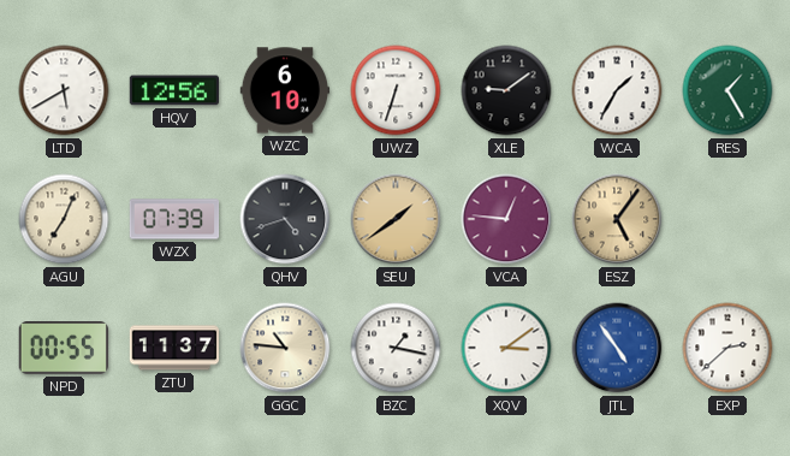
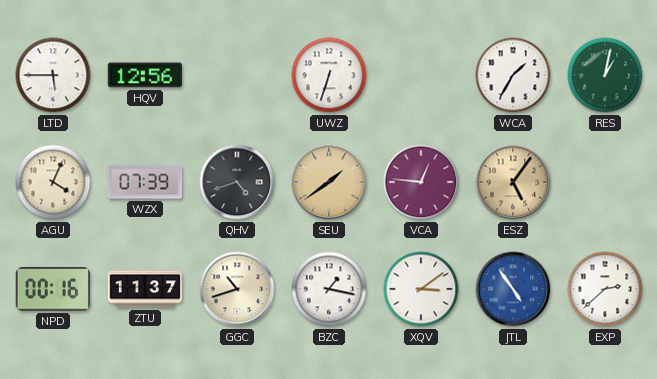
LTD: 5:40 -> 5:45 (53, 75)
WZC: 6:10 -> none (285, 90)
XLE: 9:09 -> none (506, 90)
RES: 1:25 -> 1:02 (605, 75)
AGU: 7:04 -> 4:04 (53, 182)
NPD: 00:55 -> 00:16 (52, 289)
GGC: 10:46 -> 10:42 (237, 289)
